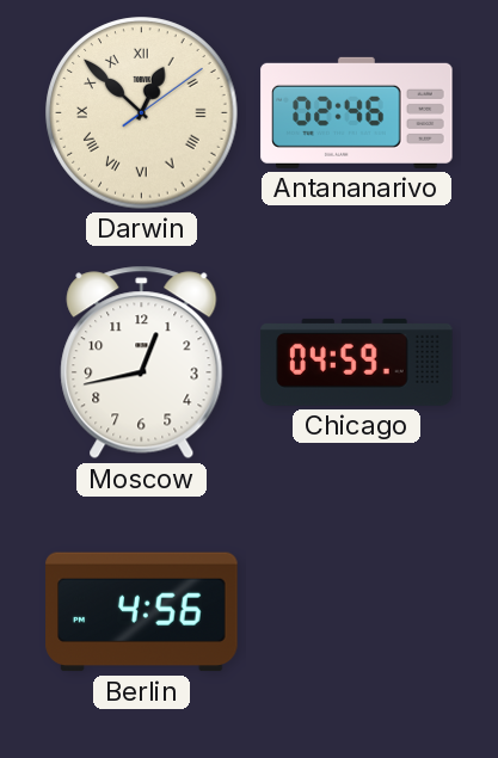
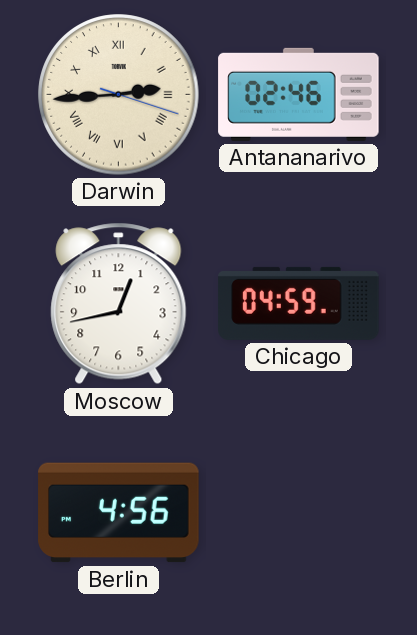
Darwin: 12:52 -> 2:44 (119, 95)
